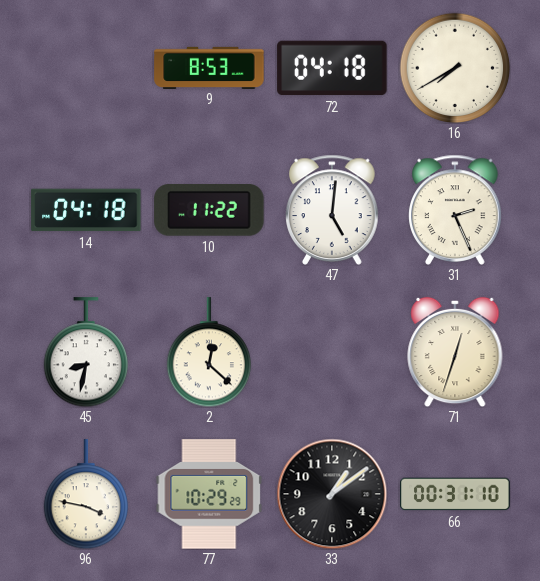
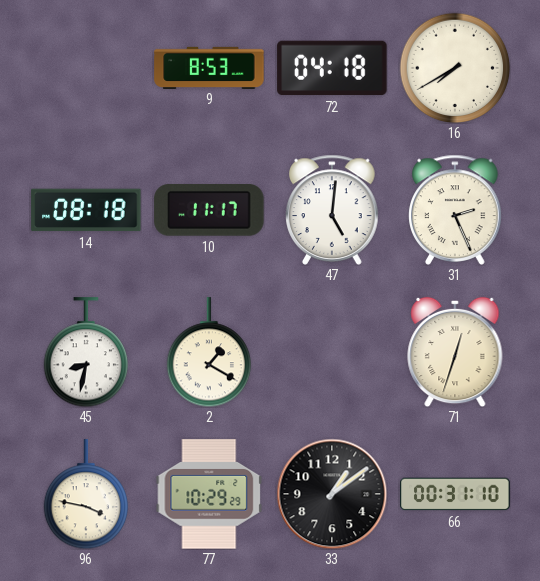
14: 04:18 -> 08:18 (86, 210)
10: 11:22 -> 11:17 (209, 210)
2: 12:22 -> 1:20 (209, 352)
